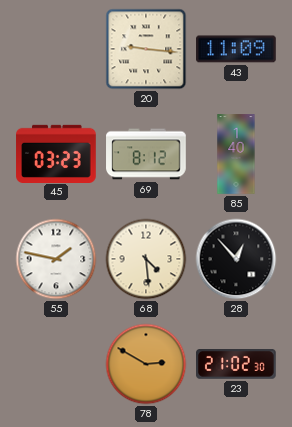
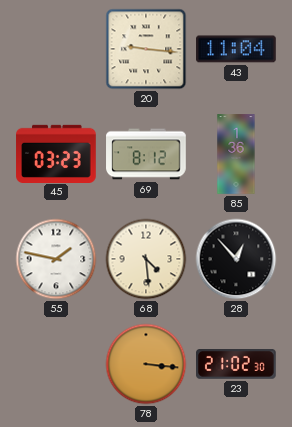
43: 11:09 -> 11:04 (236, 49)
85: 1:40 -> 1:36 (236, 154)
78: 2:50 -> 3:16 (146, 364)
